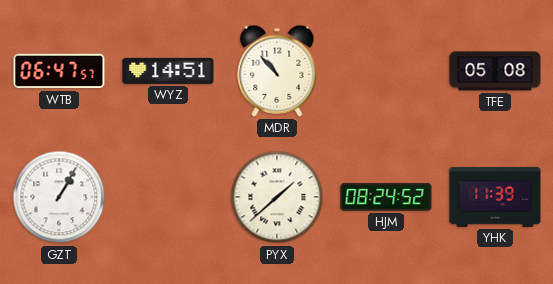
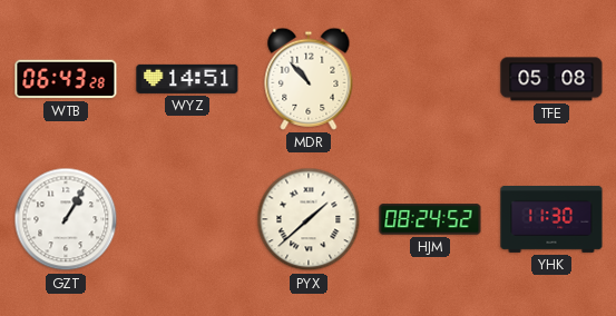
WTB: 06:47 -> 06:43 (66, 79)
YHK: 11:39 -> 11:30 (551, 219)
